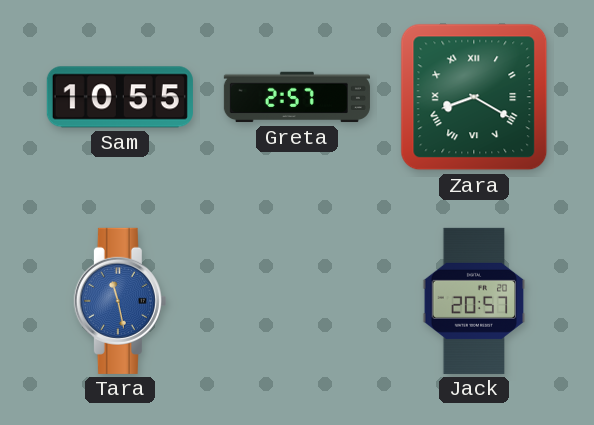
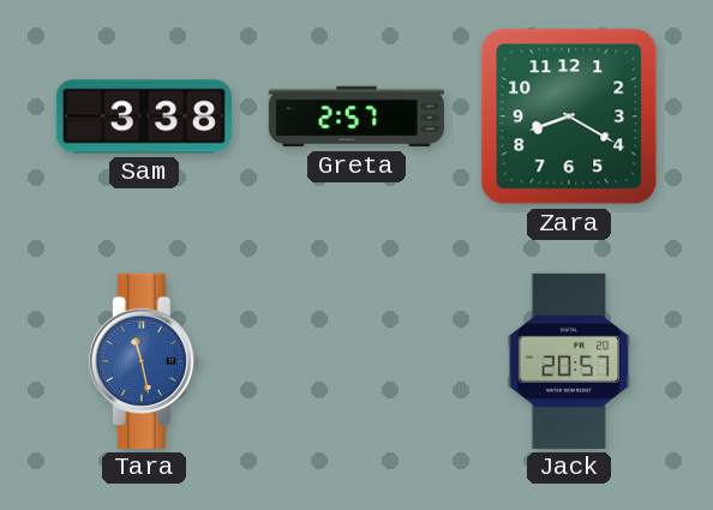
Sam: 10:55 -> 3:38 (144, 116)
Zara numerals: Roman -> Arabic (569, 116)
